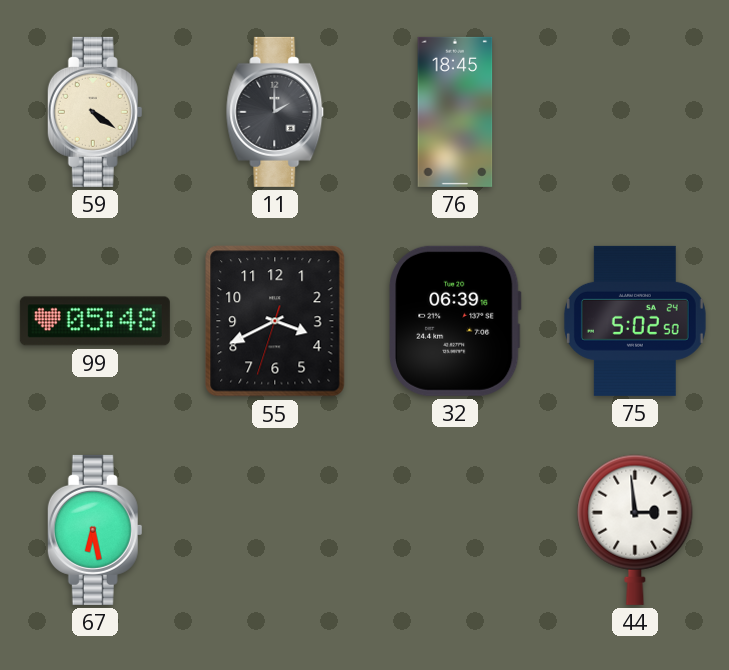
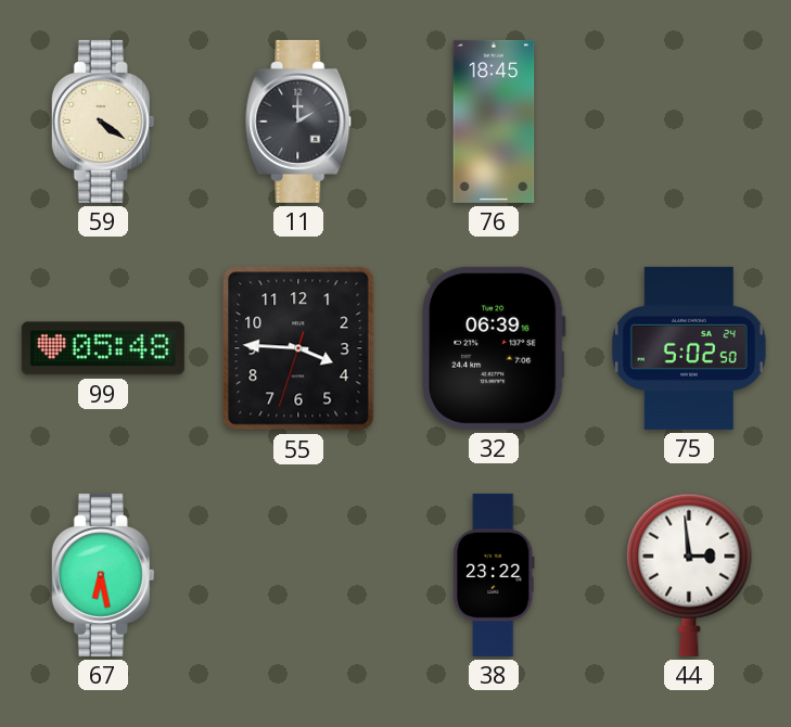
55: 3:40 -> 3:45 (298, 348)
38: none -> 23:22 (494, 575)
